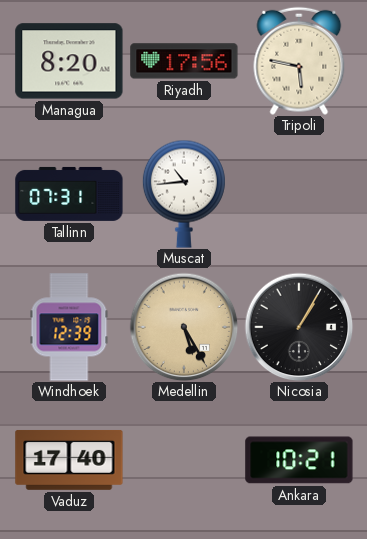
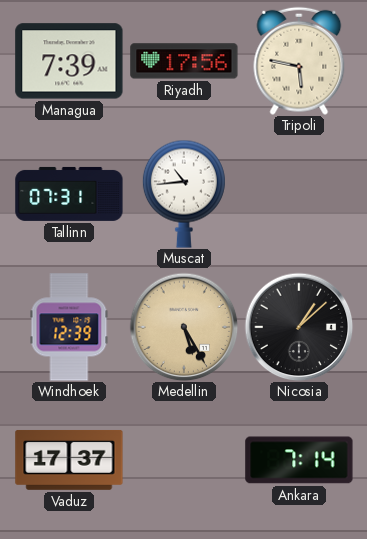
Managua: 8:20 -> 7:39 (69, 61)
Nicosia: 1:05 -> 1:08 (299, 327)
Vaduz: 17:40 -> 17:37 (69, 460)
Ankara: 10:21 -> 7:14 (299, 460)
